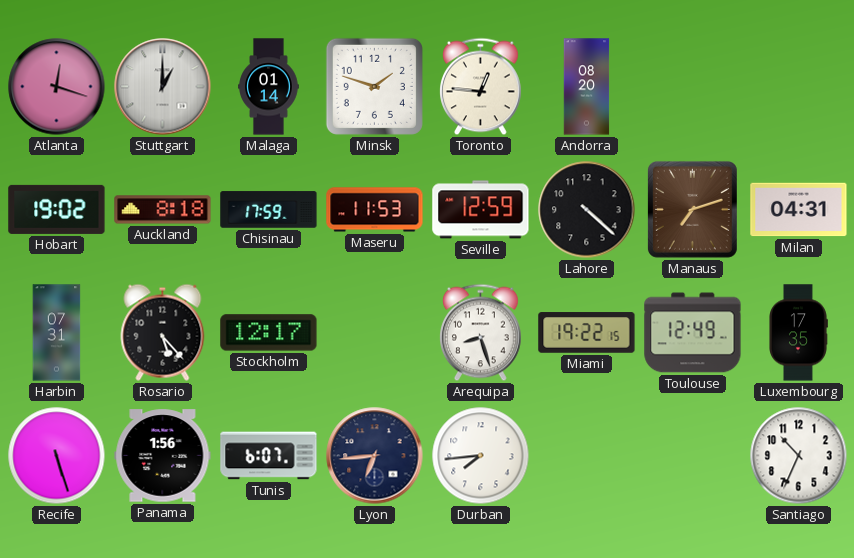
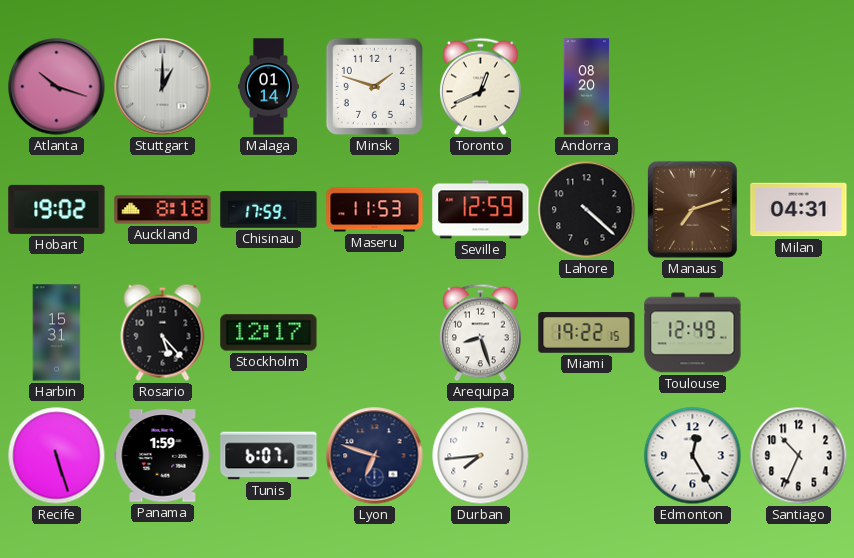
Atlanta: 12:18 -> 10:18 (57, 87)
Toronto: 12:46 -> 12:41 (481, 87)
Harbin: 07:31 -> 15:31 (57, 333)
Luxembourg: 17:35 -> none (798, 333)
Panama: 1:56 -> 1:59 (163, 456)
Lyon: 6:44 -> 6:48 (375, 456)
Edmonton: none -> 12:25 (693, 456)
